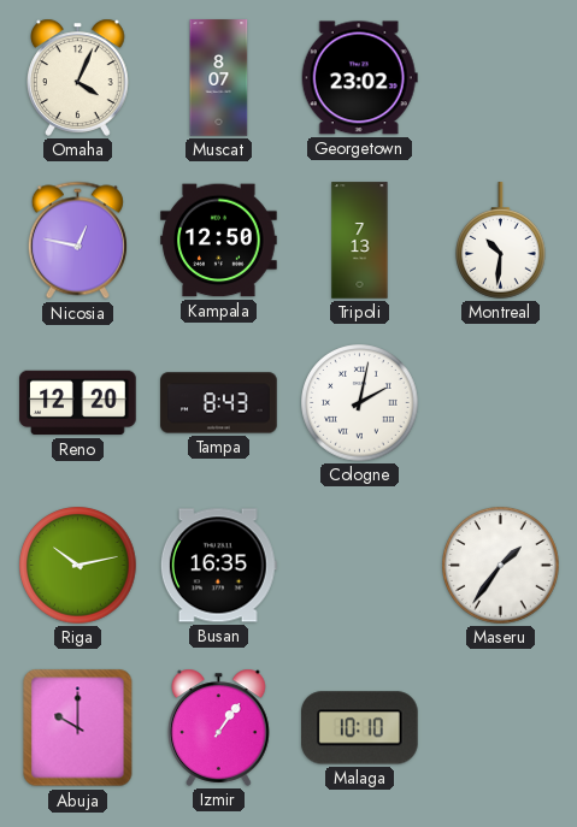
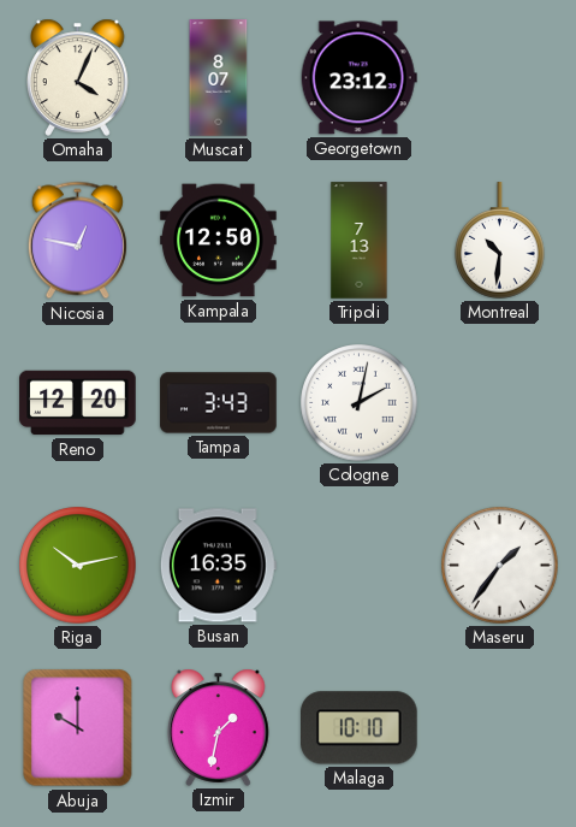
Georgetown: 23:02 -> 23:12 (358, 78)
Tampa: 8:43 -> 3:43 (219, 403)
Izmir: 1:06 -> 1:32 (219, 727)
